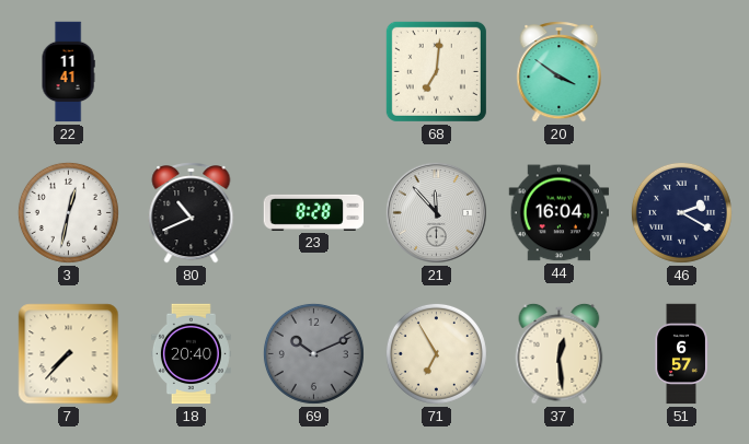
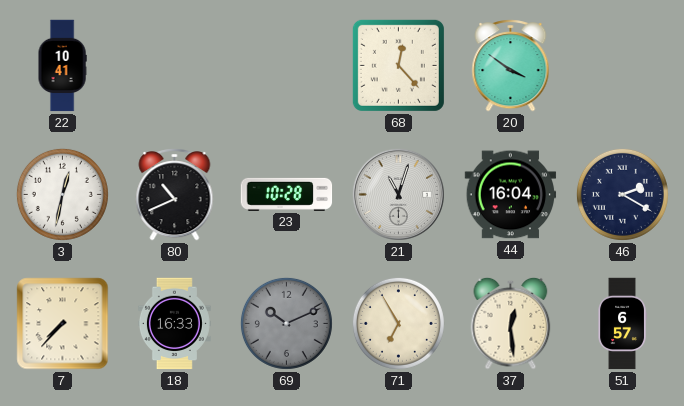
22: 11:41 -> 10:41 (62, 66)
68: 7:01 -> 12:23 (398, 65)
23: 8:28 -> 10:28 (287, 194)
21: 11:53 -> 11:03 (398, 194)
18: 20:40 -> 16:33 (174, 324)
